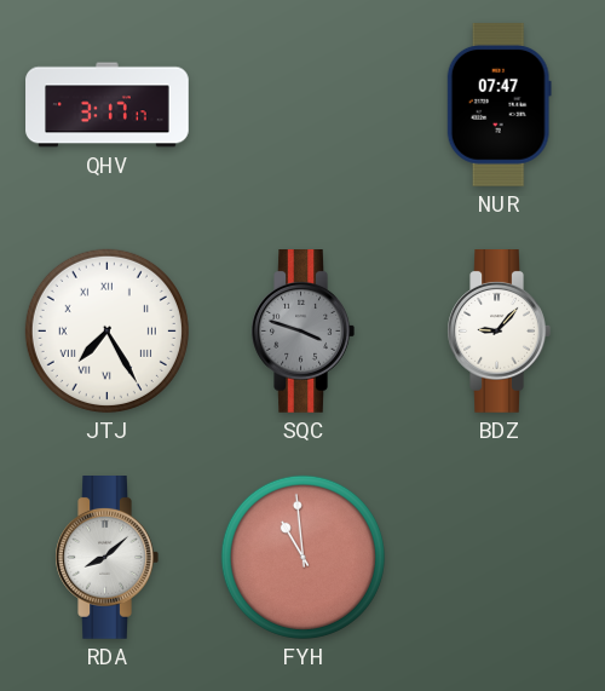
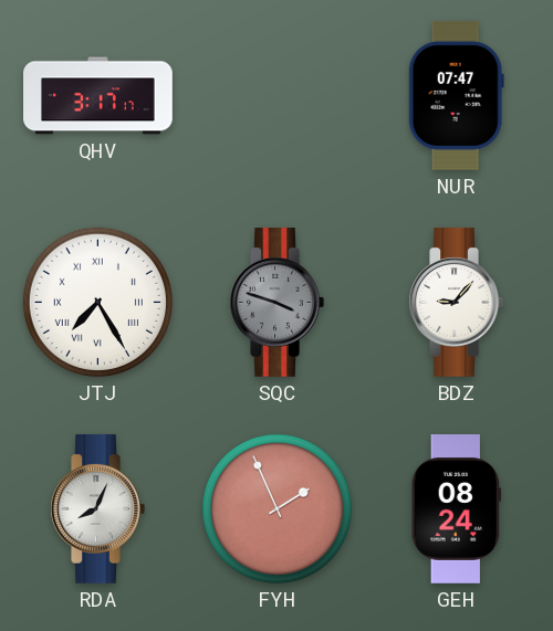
RDA: 8:08 -> 8:04 (97, 509)
FYH: 10:59 -> 1:56 (276, 508)
GEH: none -> 08:24 (456, 509)
